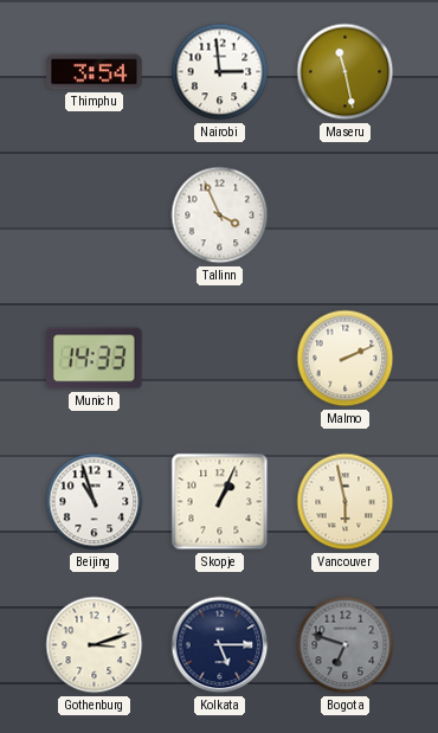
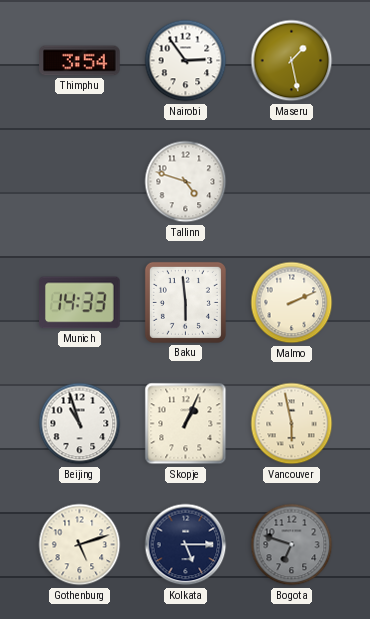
Nairobi: 2:59 -> 2:54 (186, 61)
Maseru: 11:28 -> 1:28 (292, 61)
Tallinn: 3:56 -> 4:48 (186, 182)
Baku: none -> 5:59 (185, 302)
Gothenburg: 3:12 -> 5:12 (80, 545)
